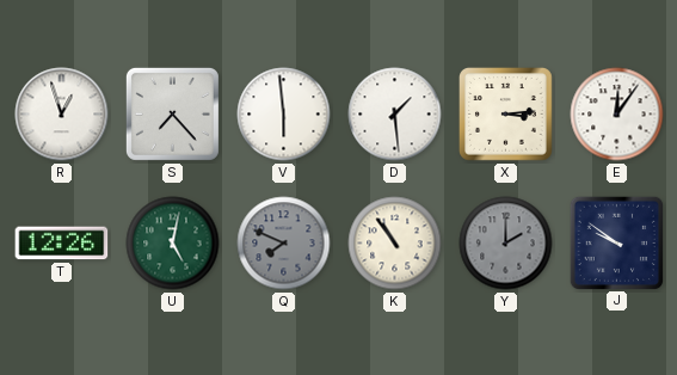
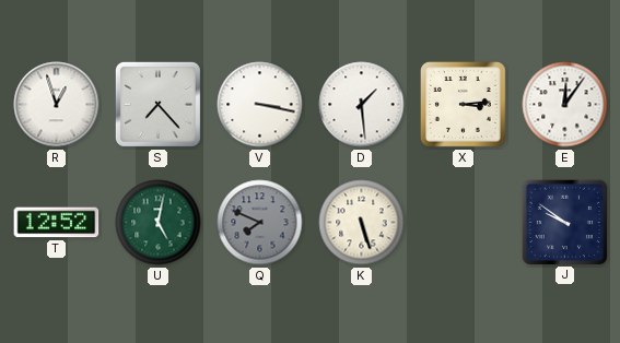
V: 5:59 -> 3:17 (260, 105)
T: 12:26 -> 12:52 (57, 223)
K: 10:54 -> 5:27 (362, 223)
Y: 2:00 -> none (506, 244)
